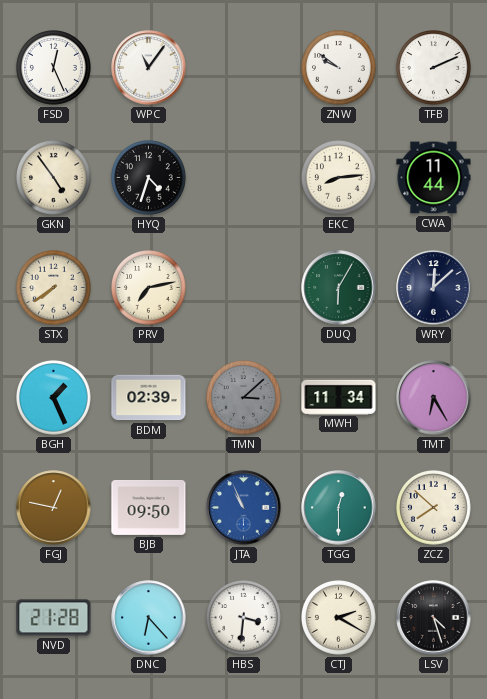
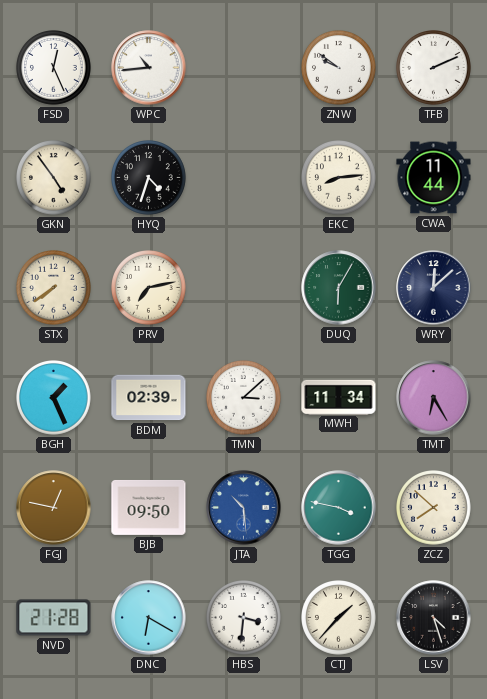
WPC: 11:06 -> 10:44 (149, 68)
TMN dial: grey -> white (244, 398)
JTA: 10:56 -> 10:29 (244, 508)
TGG: 12:30 -> 3:47 (339, 508)
DNC: 6:23 -> 6:20 (149, 618)
CTJ: 2:20 -> 1:37 (339, 618)
